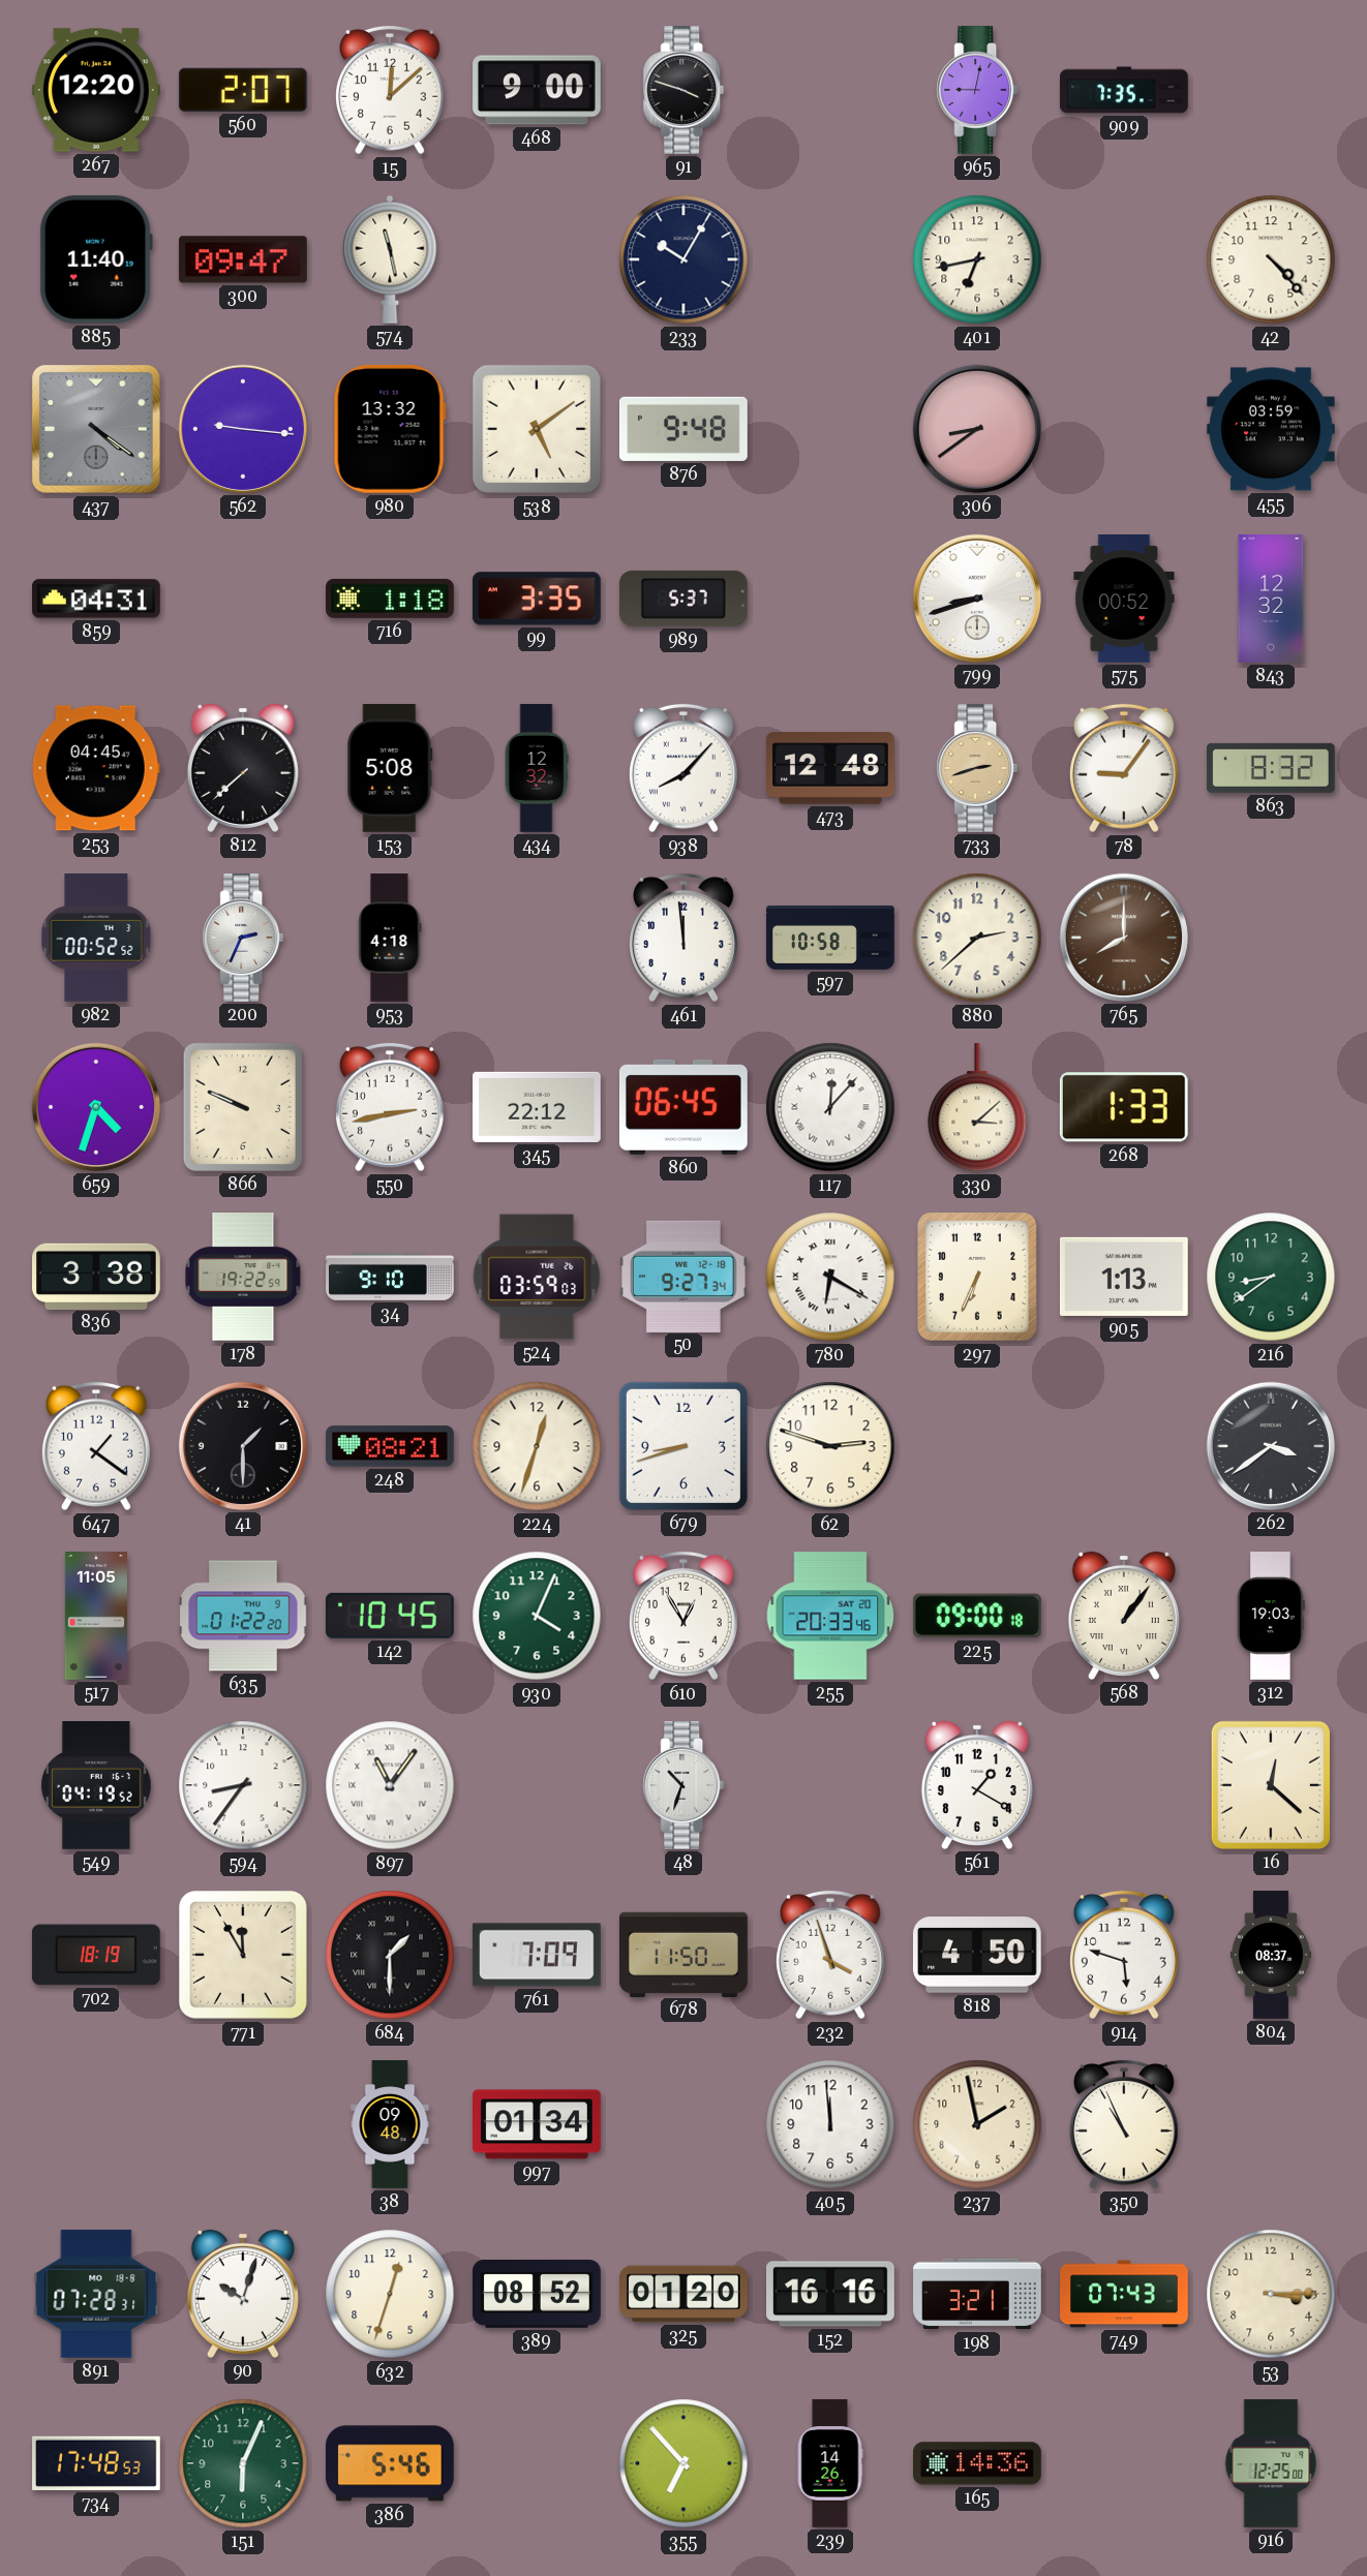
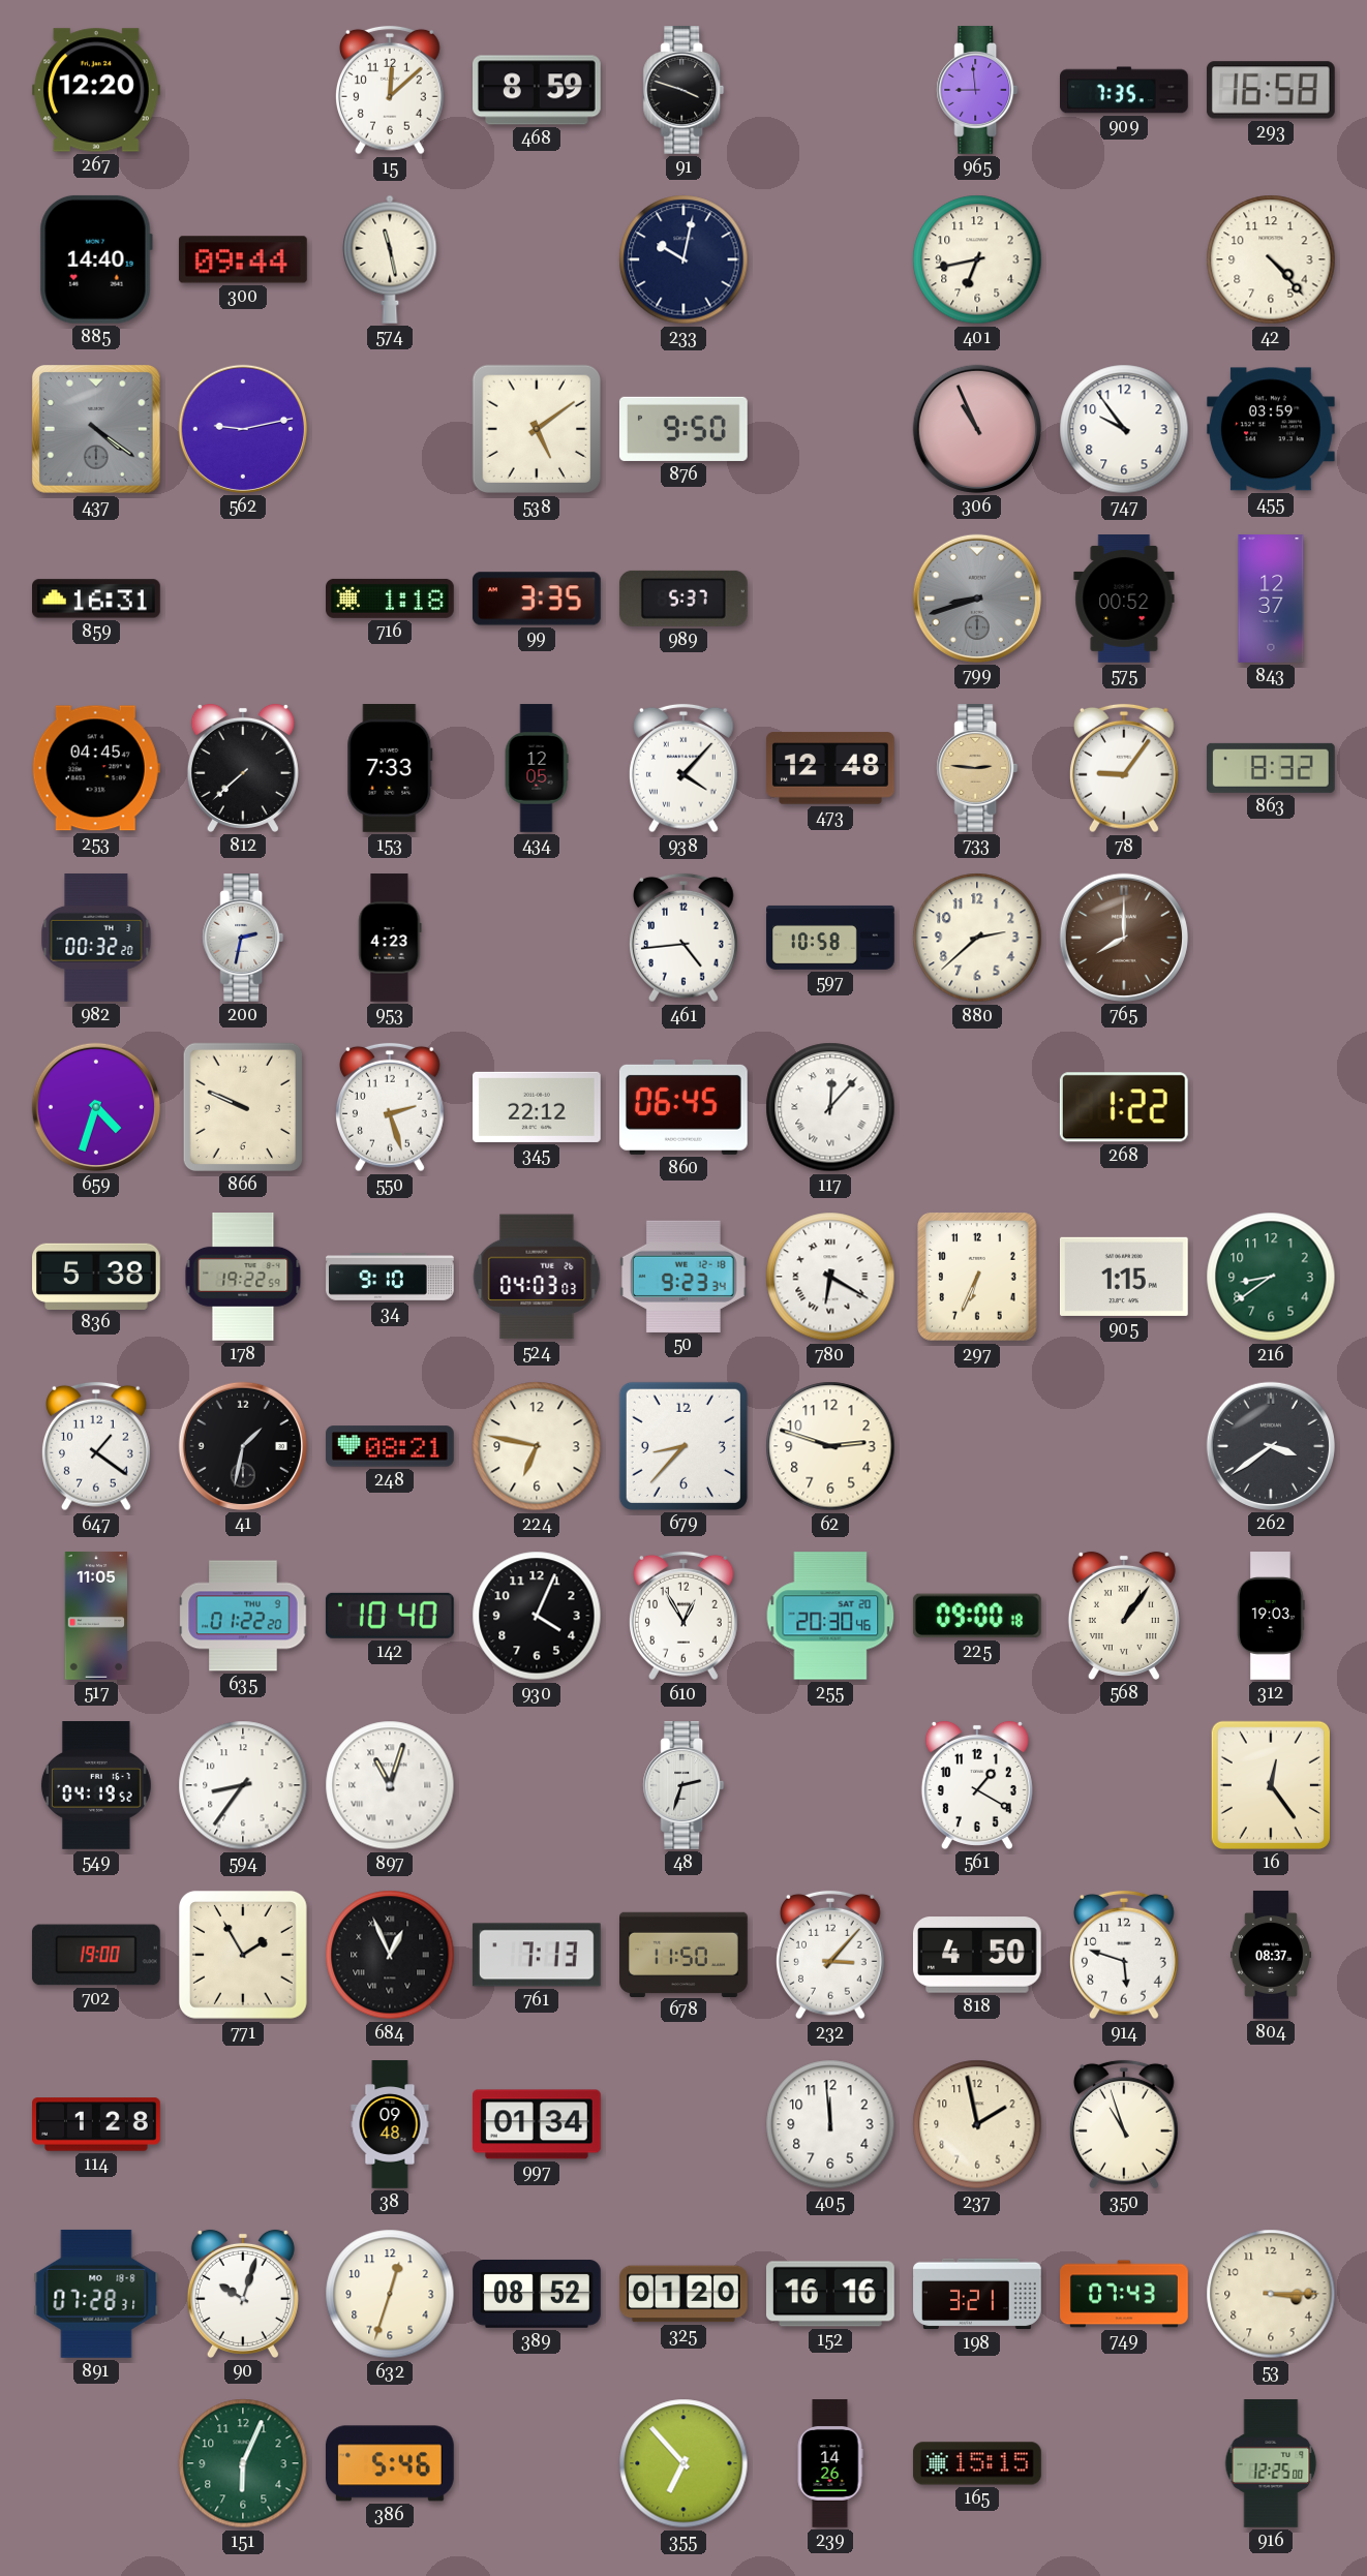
560: 2:07 -> none (243, 90)
468: 9:00 -> 8:59 (538, 90)
965: 9:02 -> 8:59 (977, 91)
293: none -> 16:58 (1271, 90)
885: 11:40 -> 14:40 (96, 259)
300: 09:47 -> 09:44 (243, 259)
233: 10:05 -> 10:02 (684, 259)
562: 9:16 -> 9:13 (243, 429)
980: 13:32 -> none (390, 429)
876: 9:48 -> 9:50 (684, 429)
306: 8:39 -> 10:56 (977, 429)
747: none -> 9:54 (1124, 429)
859: 04:31 -> 16:31 (97, 599)
799 dial: white -> grey (977, 599)
843: 12:32 -> 12:37 (1271, 599)
153: 5:08 -> 7:33 (390, 769)
434: 12:32 -> 12:05 (537, 768)
938: 8:07 -> 4:07 (684, 768)
733: 2:42 -> 2:46 (977, 769)
982: 00:52 -> 00:32 (96, 939)
200: 2:34 -> 2:32 (243, 939)
953: 4:18 -> 4:23 (390, 938)
461: 11:59 -> 4:44 (684, 938)
550: 2:43 -> 2:27 (390, 1107)
330: 3:08 -> none (977, 1108)
268: 1:33 -> 1:22 (1124, 1107)
836: 3:38 -> 5:38 (97, 1276)
524: 03:59 -> 04:03 (537, 1277)
50: 9:27 -> 9:23 (684, 1276)
905: 1:13 -> 1:15 (1124, 1277)
41: 1:30 -> 1:32 (243, 1446)
224: 12:33 -> 6:47 (537, 1446)
679: 8:42 -> 8:37 (684, 1446)
142: 10:45 -> 10:40 (390, 1616)
930 dial: green -> black (537, 1616)
255: 20:33 -> 20:30 (830, 1616)
897: 11:06 -> 11:03 (390, 1785)
48: 10:33 -> 2:33 (684, 1786)
16: 12:22 -> 12:24 (1271, 1785)
702: 18:19 -> 19:00 (96, 1955)
771: 11:55 -> 1:55 (243, 1955)
684: 1:30 -> 12:56 (390, 1955)
761: 7:09 -> 7:13 (537, 1955)
232: 3:57 -> 3:07 (830, 1955)
114: none -> 1:28 (97, 2124)
350: 10:56 -> 10:57 (1124, 2124)
734: 17:48 -> none (97, 2463)
165: 14:36 -> 15:15 (977, 2463)
